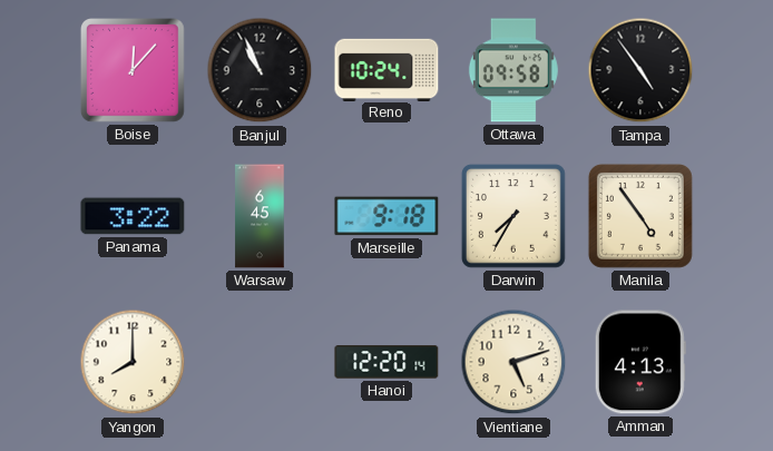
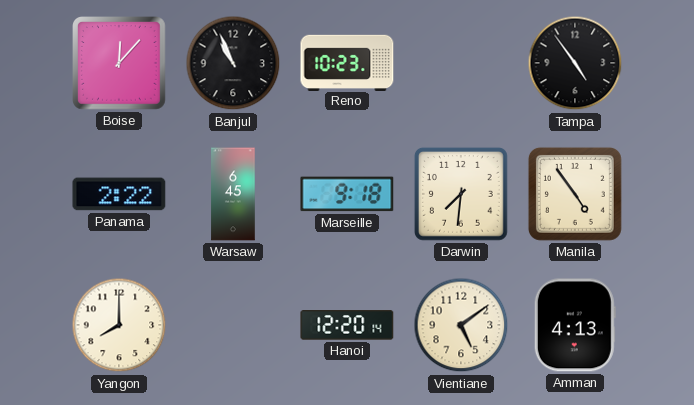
Reno: 10:24 -> 10:23 (347, 62)
Ottawa: 09:58 -> none (513, 70)
Panama: 3:22 -> 2:22 (119, 194)
Darwin: 7:35 -> 7:31 (461, 194)
Vientiane: 5:12 -> 5:09 (461, 325)
